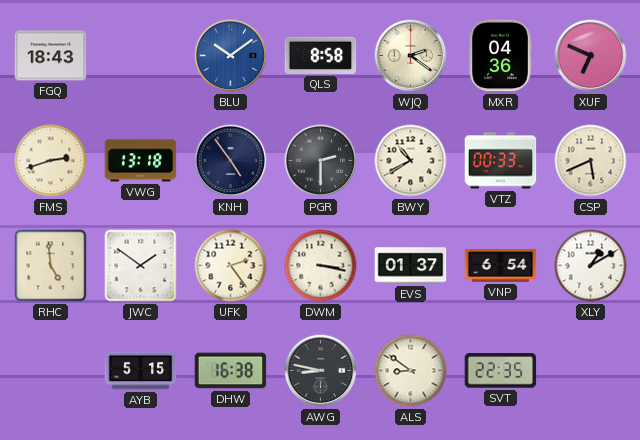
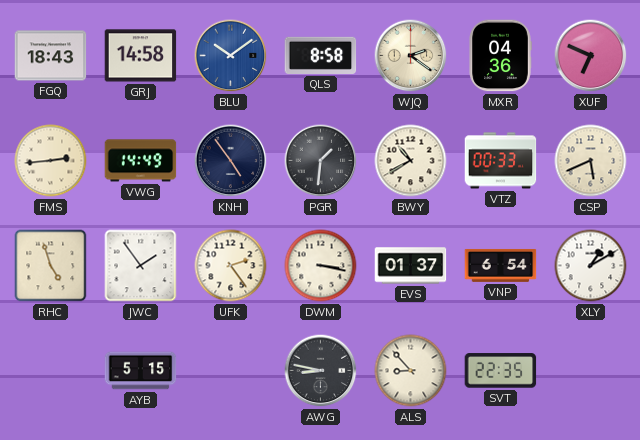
GRJ: none -> 14:58 (141, 56)
FMS: 2:42 -> 2:44 (51, 161)
VWG: 13:18 -> 14:49 (141, 161)
PGR: 2:30 -> 1:31 (321, 161)
RHC: 4:59 -> 4:57 (51, 266)
JWC: 1:51 -> 1:54 (141, 266)
DHW: 16:38 -> none (231, 371)
ALS: 8:51 -> 8:53 (411, 371)
